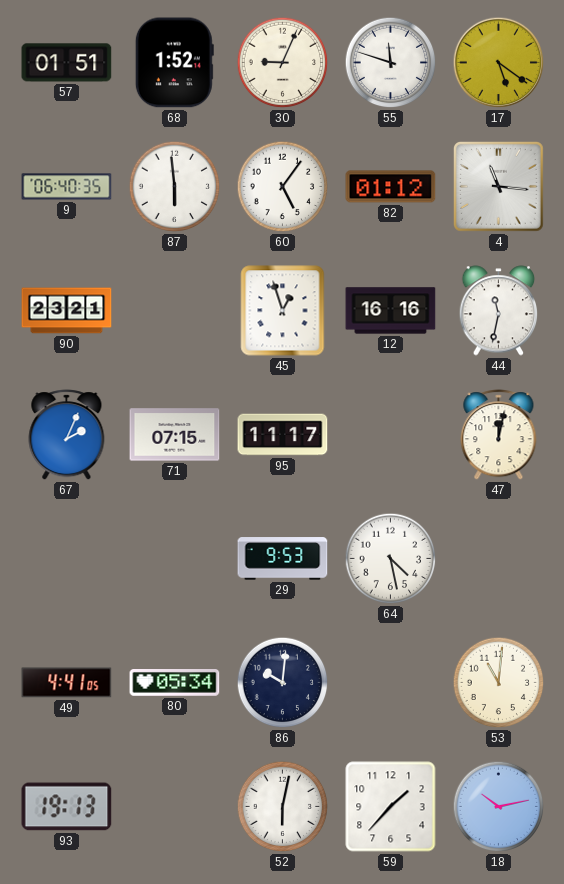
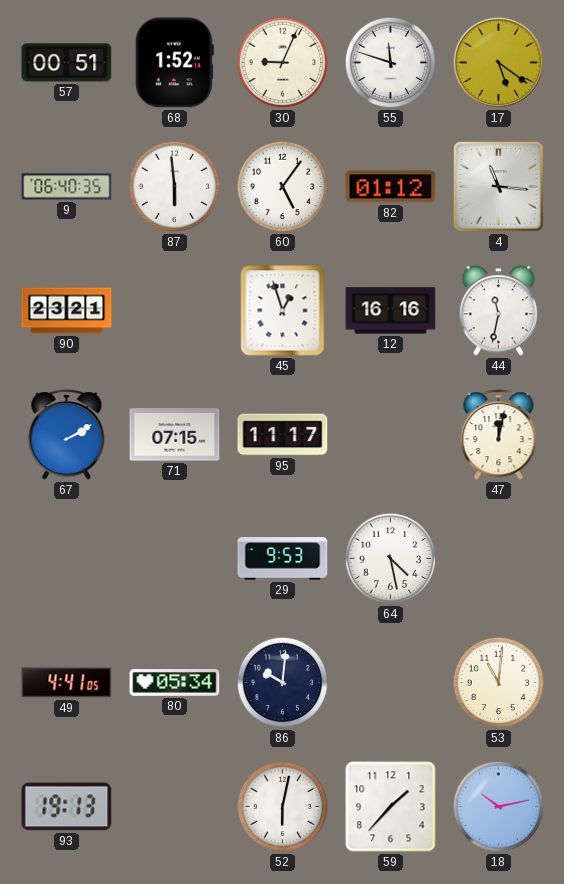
57: 01:51 -> 00:51 (67, 63)
67: 2:04 -> 2:10 (67, 435)
